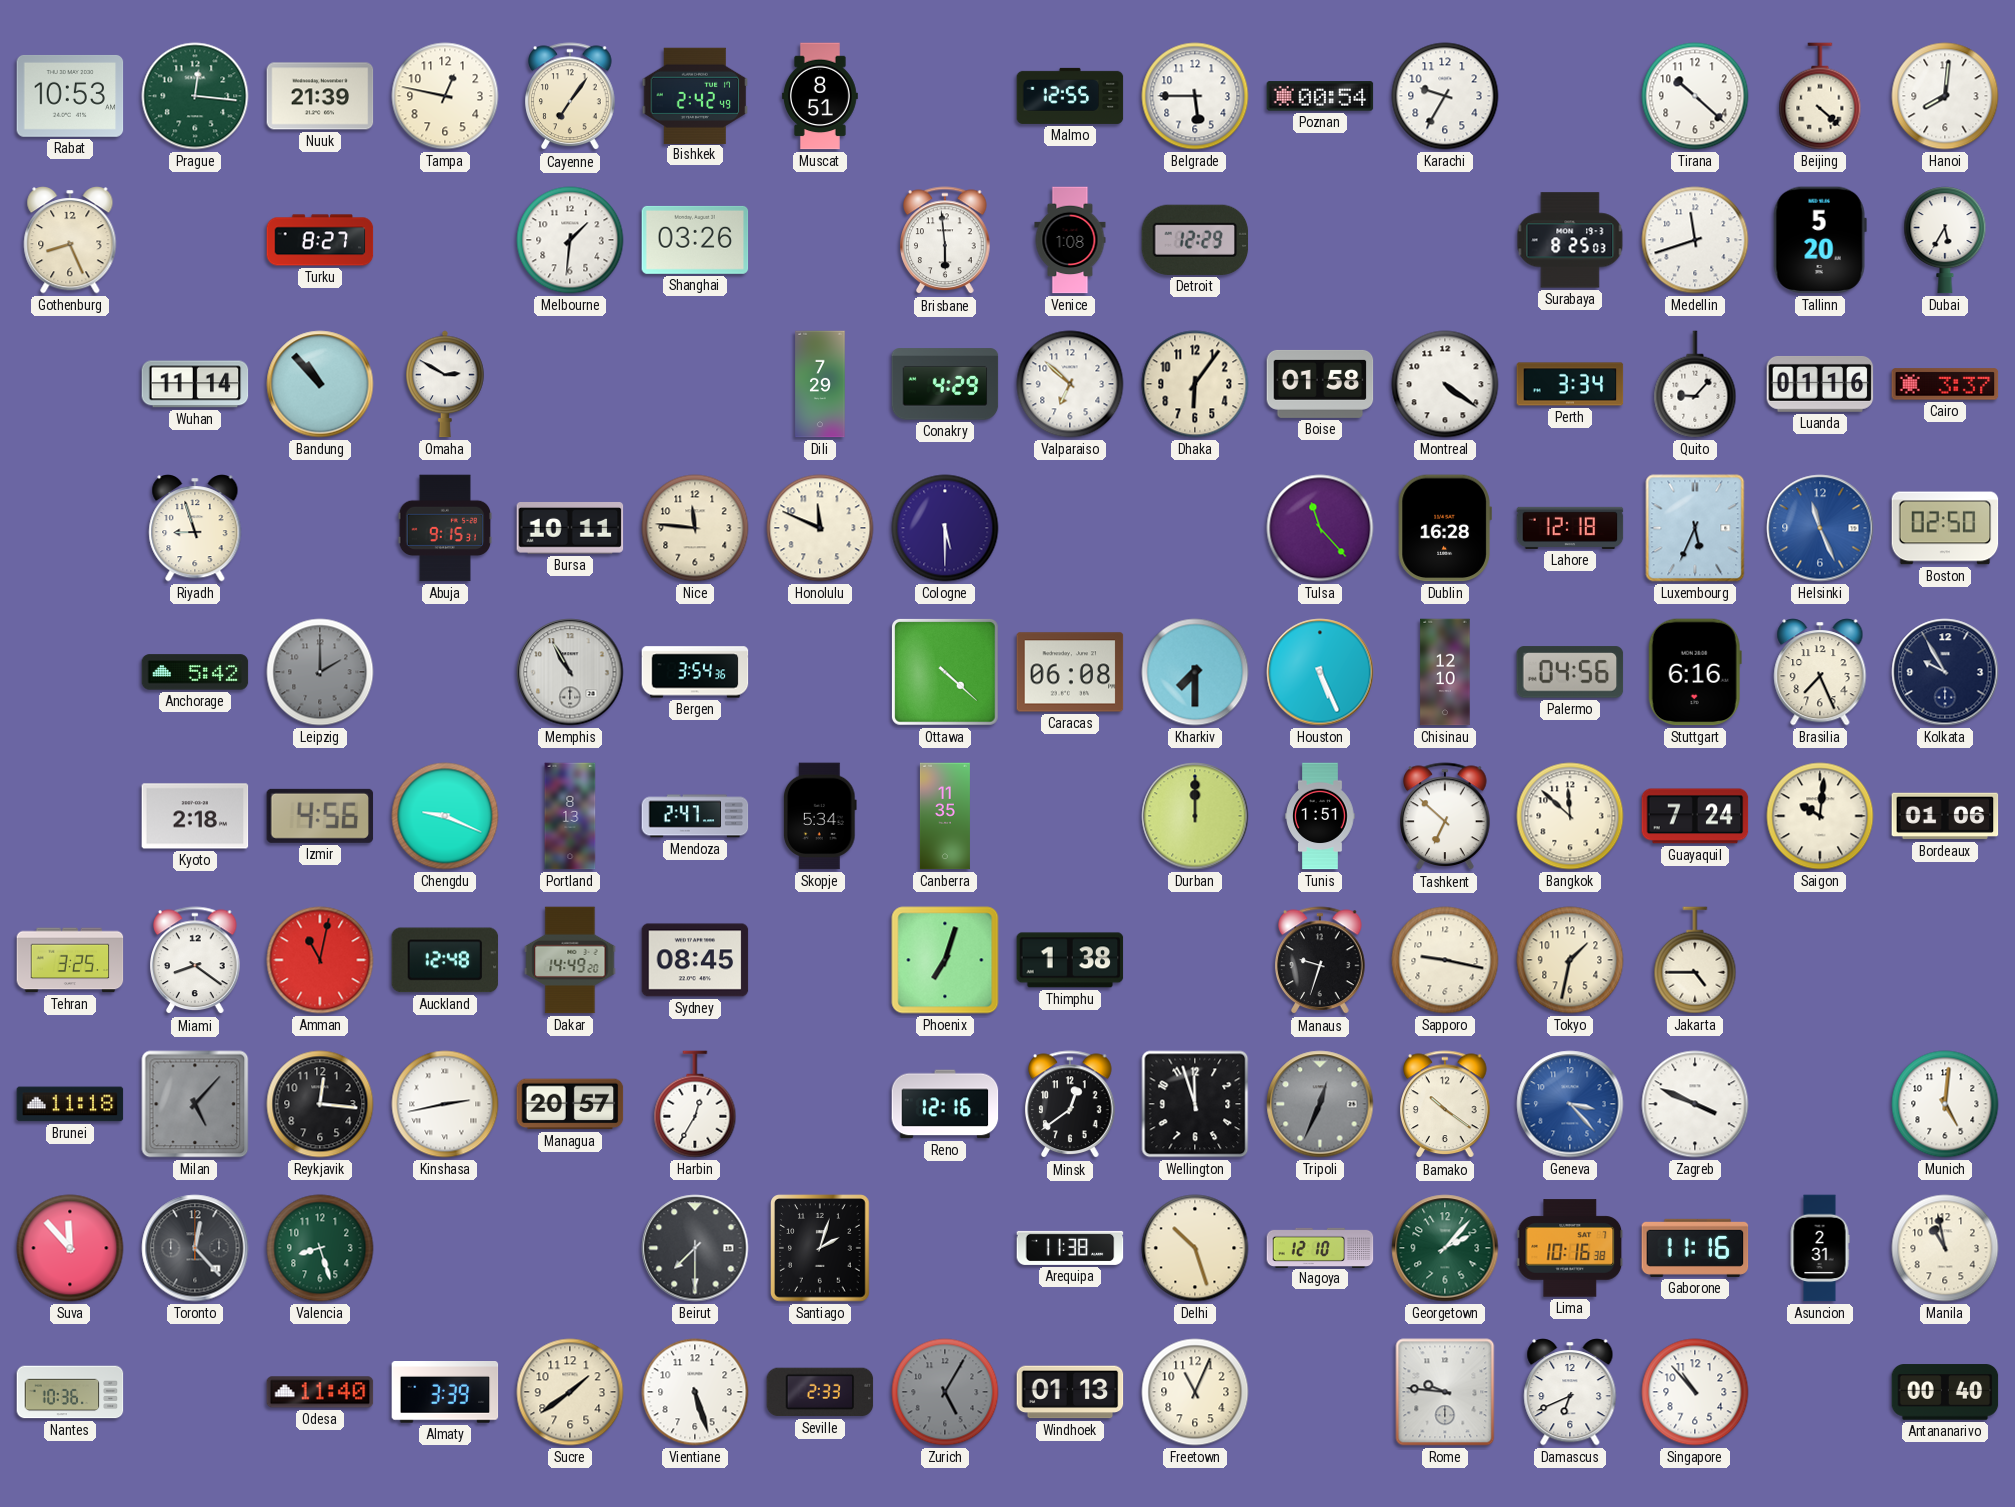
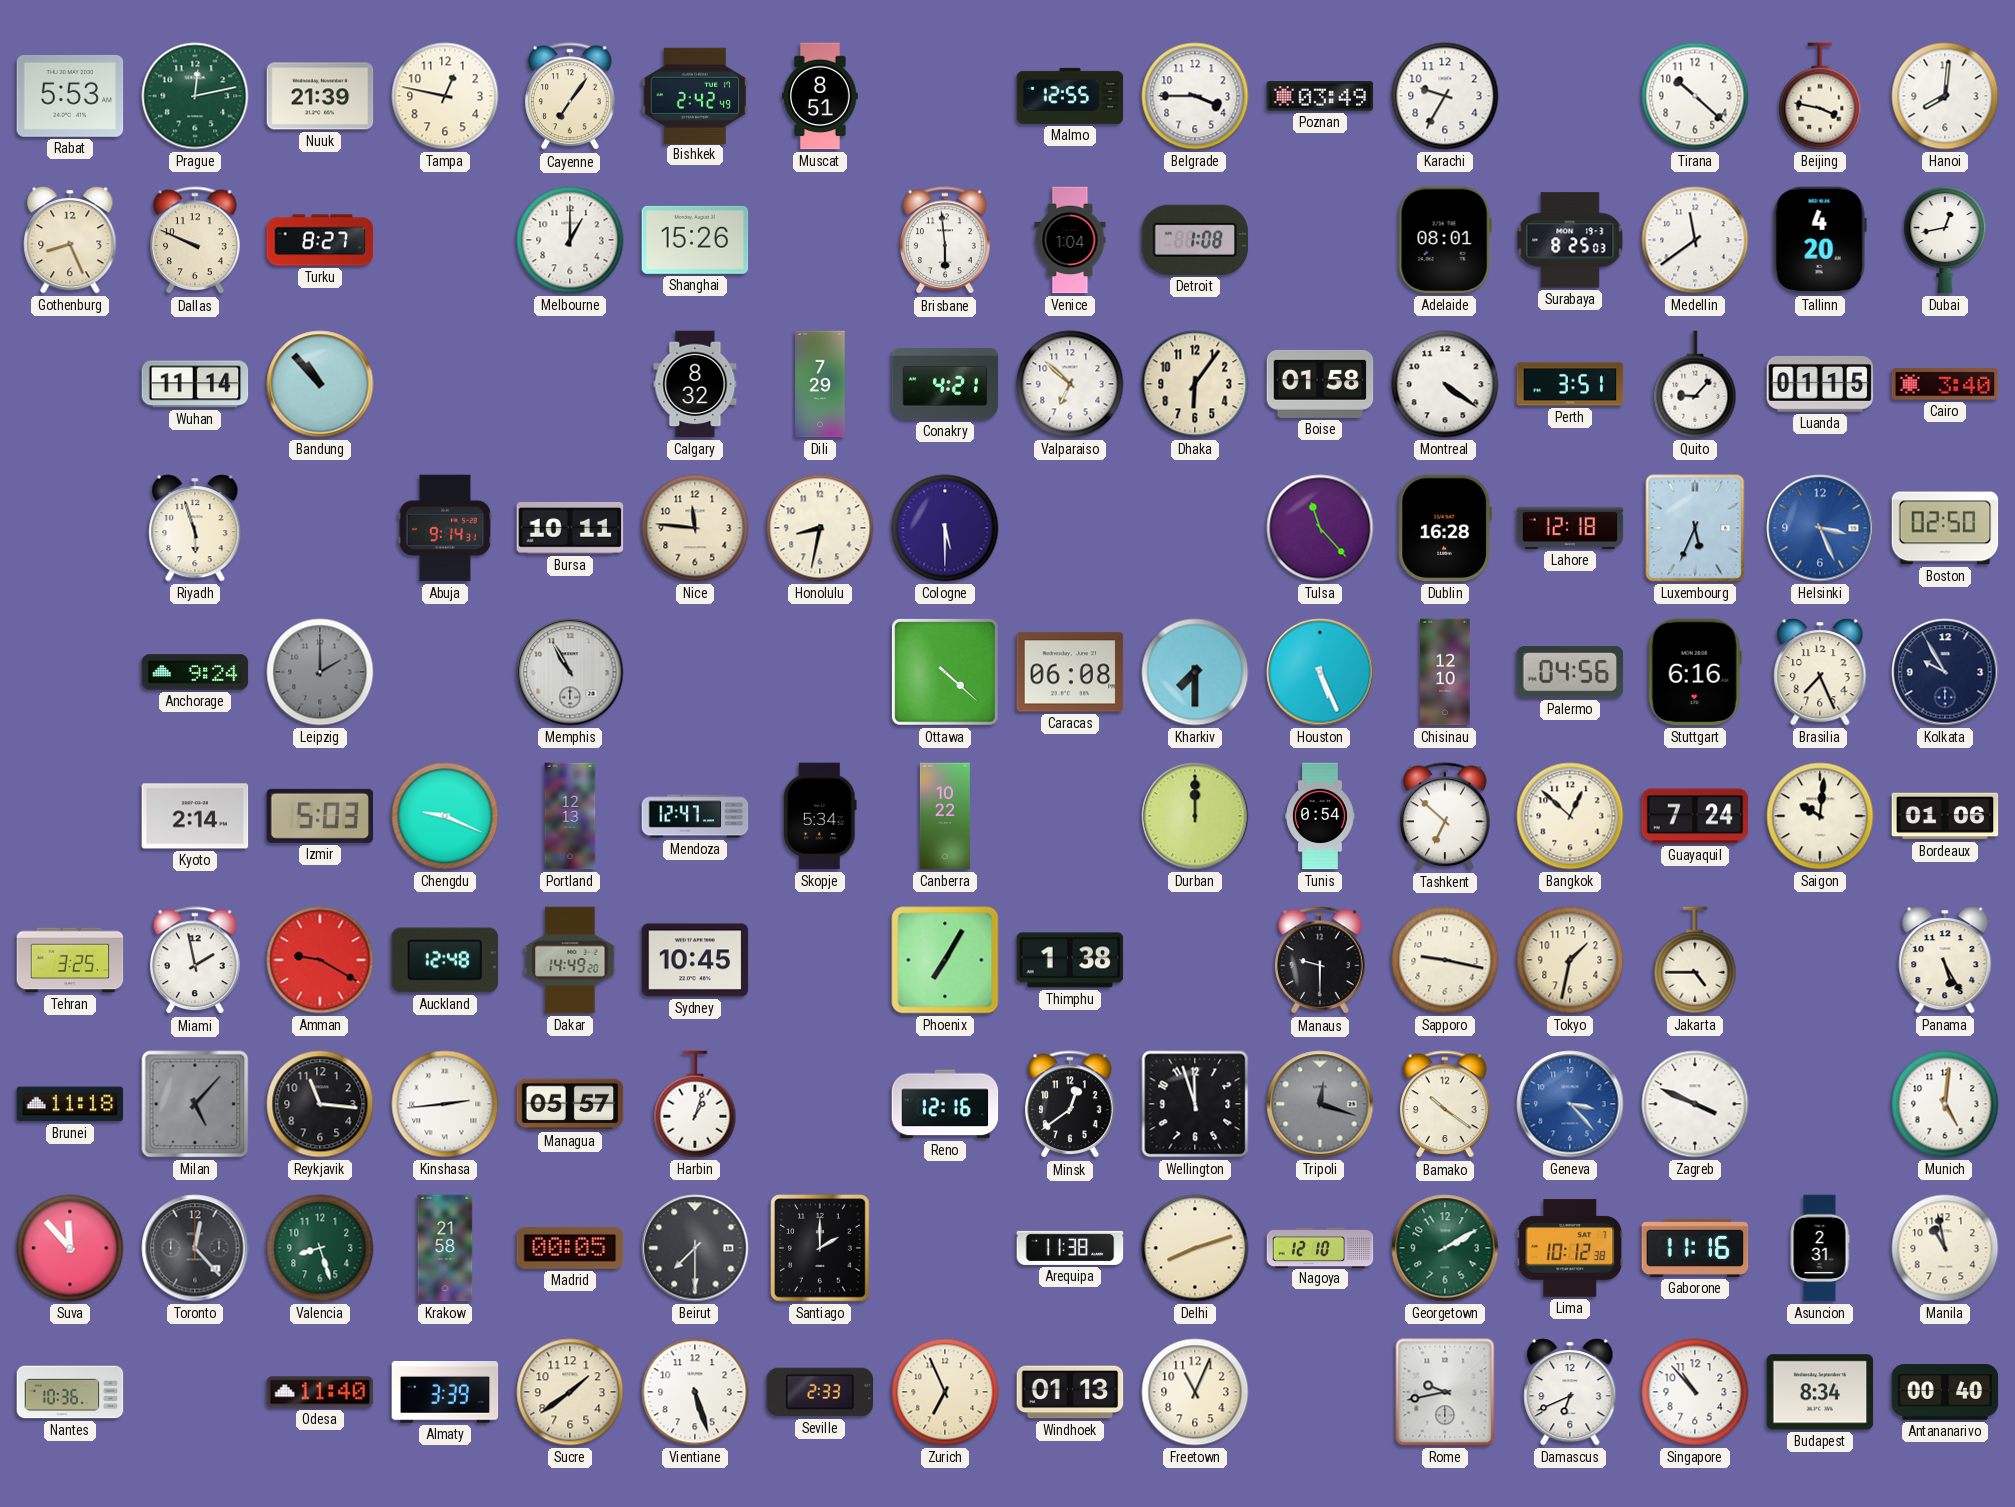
Rabat: 10:53 -> 5:53 (70, 96)
Prague: 12:16 -> 12:13 (195, 96)
Belgrade: 5:45 -> 3:45 (1195, 96)
Poznan: 00:54 -> 03:49 (1320, 96)
Beijing: 4:22 -> 3:47 (1820, 96)
Dallas: none -> 9:49 (195, 241)
Melbourne: 1:31 -> 1:00 (570, 240)
Shanghai: 03:26 -> 15:26 (695, 240)
Venice: 1:08 -> 1:04 (1070, 240)
Detroit: 12:29 -> 1:08 (1195, 240)
Adelaide: none -> 08:01 (1445, 240)
Medellin: 11:42 -> 11:39 (1695, 240)
Tallinn: 5:20 -> 4:20 (1820, 240)
Dubai: 5:35 -> 12:43 (1945, 240)
Omaha: 2:50 -> none (446, 384)
Calgary: none -> 8:32 (695, 384)
Conakry: 4:29 -> 4:21 (945, 384)
Perth: 3:34 -> 3:51 (1570, 384)
Luanda: 01:16 -> 01:15 (1820, 384)
Cairo: 3:37 -> 3:40 (1945, 384)
Riyadh: 8:57 -> 5:57 (195, 528)
Abuja: 9:15 -> 9:14 (445, 528)
Honolulu: 11:49 -> 8:32 (820, 528)
Helsinki: 11:26 -> 3:26 (1820, 528)
Anchorage: 5:42 -> 9:24 (195, 672)
Bergen: 3:54 -> none (695, 672)
Kyoto: 2:18 -> 2:14 (195, 816)
Izmir: 4:56 -> 5:03 (320, 816)
Portland: 8:13 -> 12:13 (570, 816)
Mendoza: 2:47 -> 12:47 (695, 816)
Canberra: 11:35 -> 10:22 (945, 816)
Tunis: 1:51 -> 0:54 (1320, 816)
Bangkok: 11:52 -> 12:52 (1570, 816)
Miami: 8:21 -> 1:58 (195, 961)
Amman: 11:02 -> 9:20 (320, 960)
Sydney: 08:45 -> 10:45 (695, 960)
Phoenix: 7:03 -> 7:05 (945, 960)
Manaus: 9:33 -> 9:30 (1320, 961)
Panama: none -> 5:25 (1945, 960)
Reykjavik: 12:16 -> 11:16 (320, 1104)
Kinshasa: 2:43 -> 2:44 (445, 1104)
Managua: 20:57 -> 05:57 (570, 1104)
Harbin: 12:35 -> 1:03 (695, 1104)
Tripoli: 12:34 -> 12:18 (1320, 1104)
Krakow: none -> 21:58 (445, 1248)
Madrid: none -> 00:05 (570, 1248)
Santiago: 2:03 -> 2:00 (820, 1248)
Delhi: 10:27 -> 8:12 (1195, 1248)
Georgetown: 2:07 -> 2:10 (1445, 1248)
Lima: 10:16 -> 10:12 (1570, 1248)
Zurich: 5:05 -> 6:56 (945, 1392)
Zurich dial: grey -> cream (945, 1392)
Rome: 9:46 -> 9:43 (1445, 1392)
Budapest: none -> 8:34 (1820, 1392)
